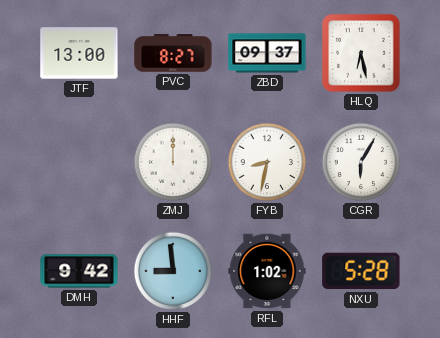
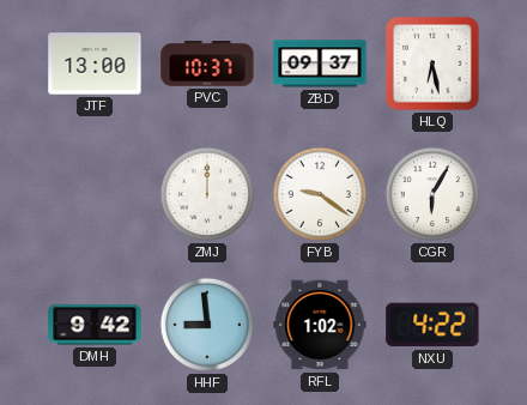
PVC: 8:27 -> 10:37 (207, 64)
FYB: 8:32 -> 9:21 (320, 194)
NXU: 5:28 -> 4:22 (432, 325)
